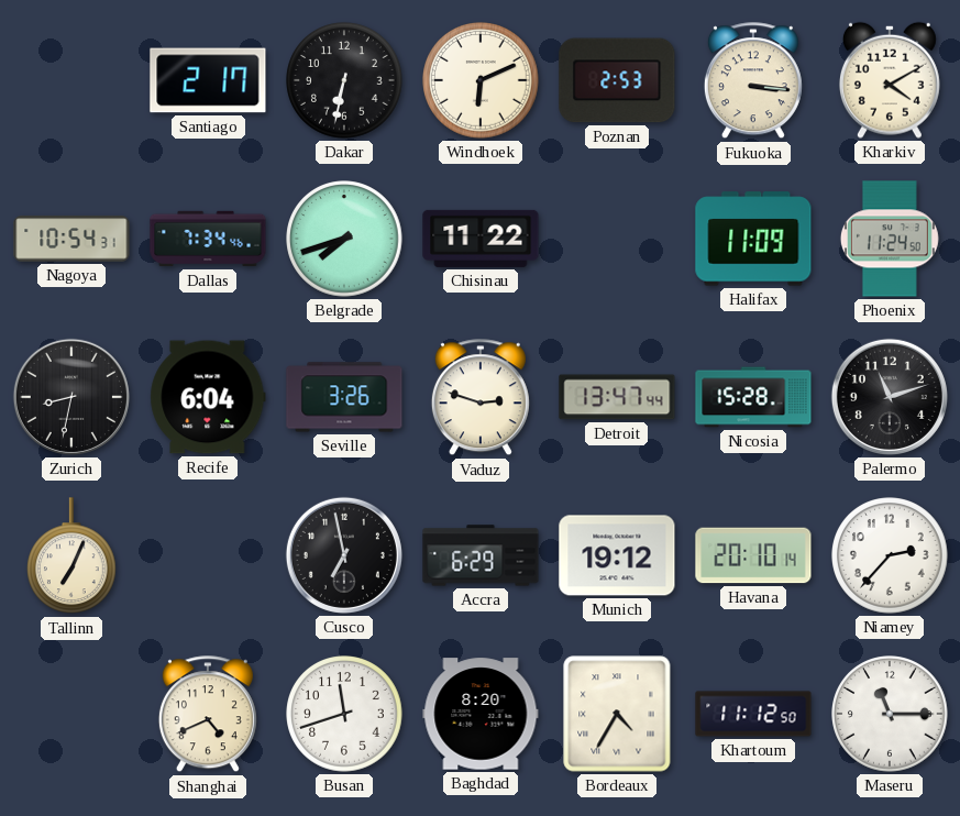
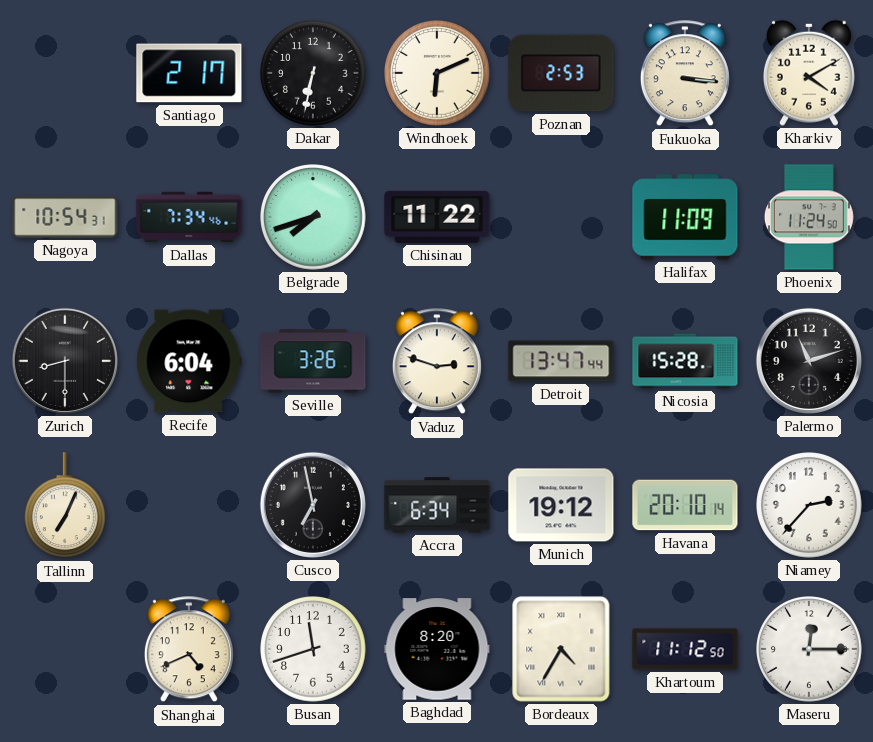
Zurich: 8:32 -> 8:30 (65, 361)
Accra: 6:29 -> 6:34 (437, 505)
Maseru: 11:15 -> 12:15 (809, 649)
